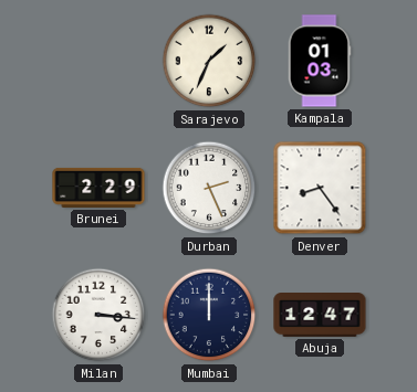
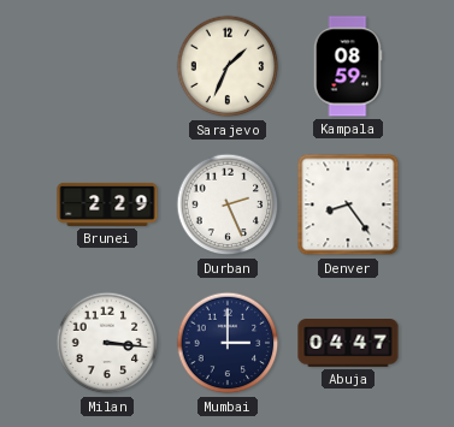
Kampala: 01:03 -> 08:59 (348, 66)
Mumbai: 12:00 -> 3:00 (228, 343)
Abuja: 12:47 -> 04:47 (348, 344)
